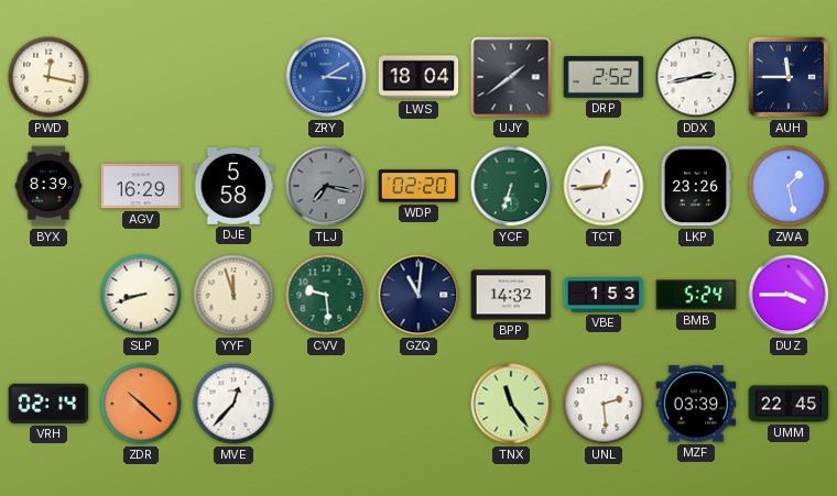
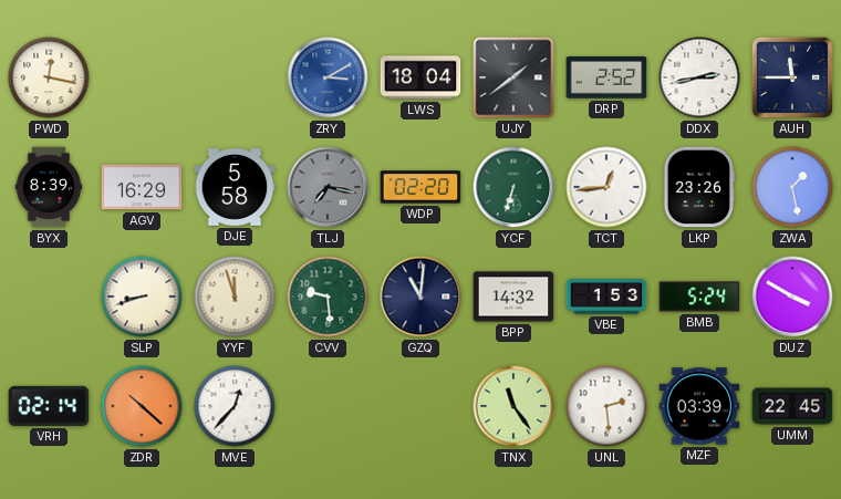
DUZ: 3:45 -> 3:50 (792, 297)
